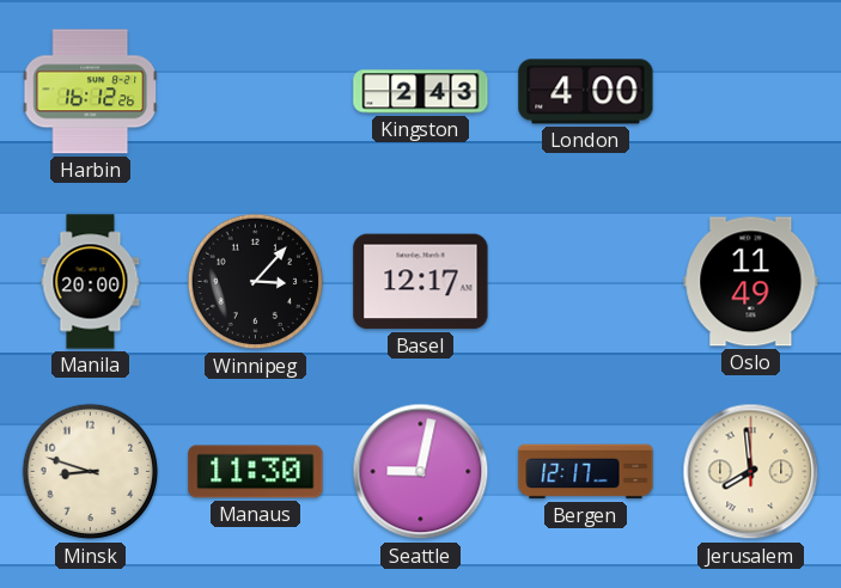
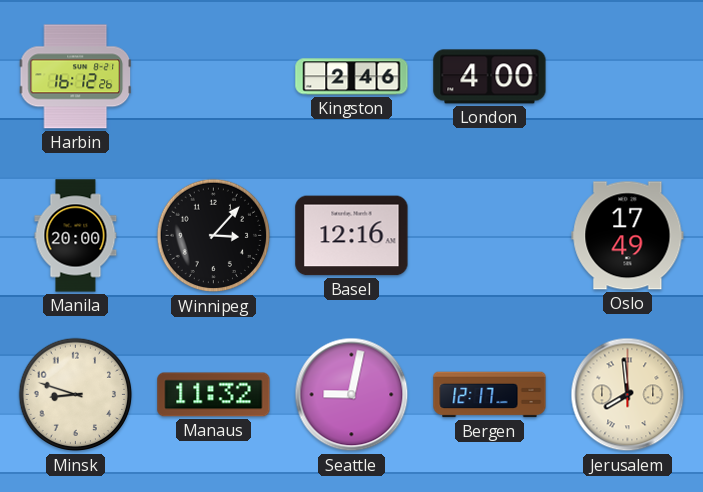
Kingston: 2:43 -> 2:46 (352, 77)
Basel: 12:17 -> 12:16 (352, 236)
Oslo: 11:49 -> 17:49 (628, 236)
Manaus: 11:30 -> 11:32 (214, 395)
